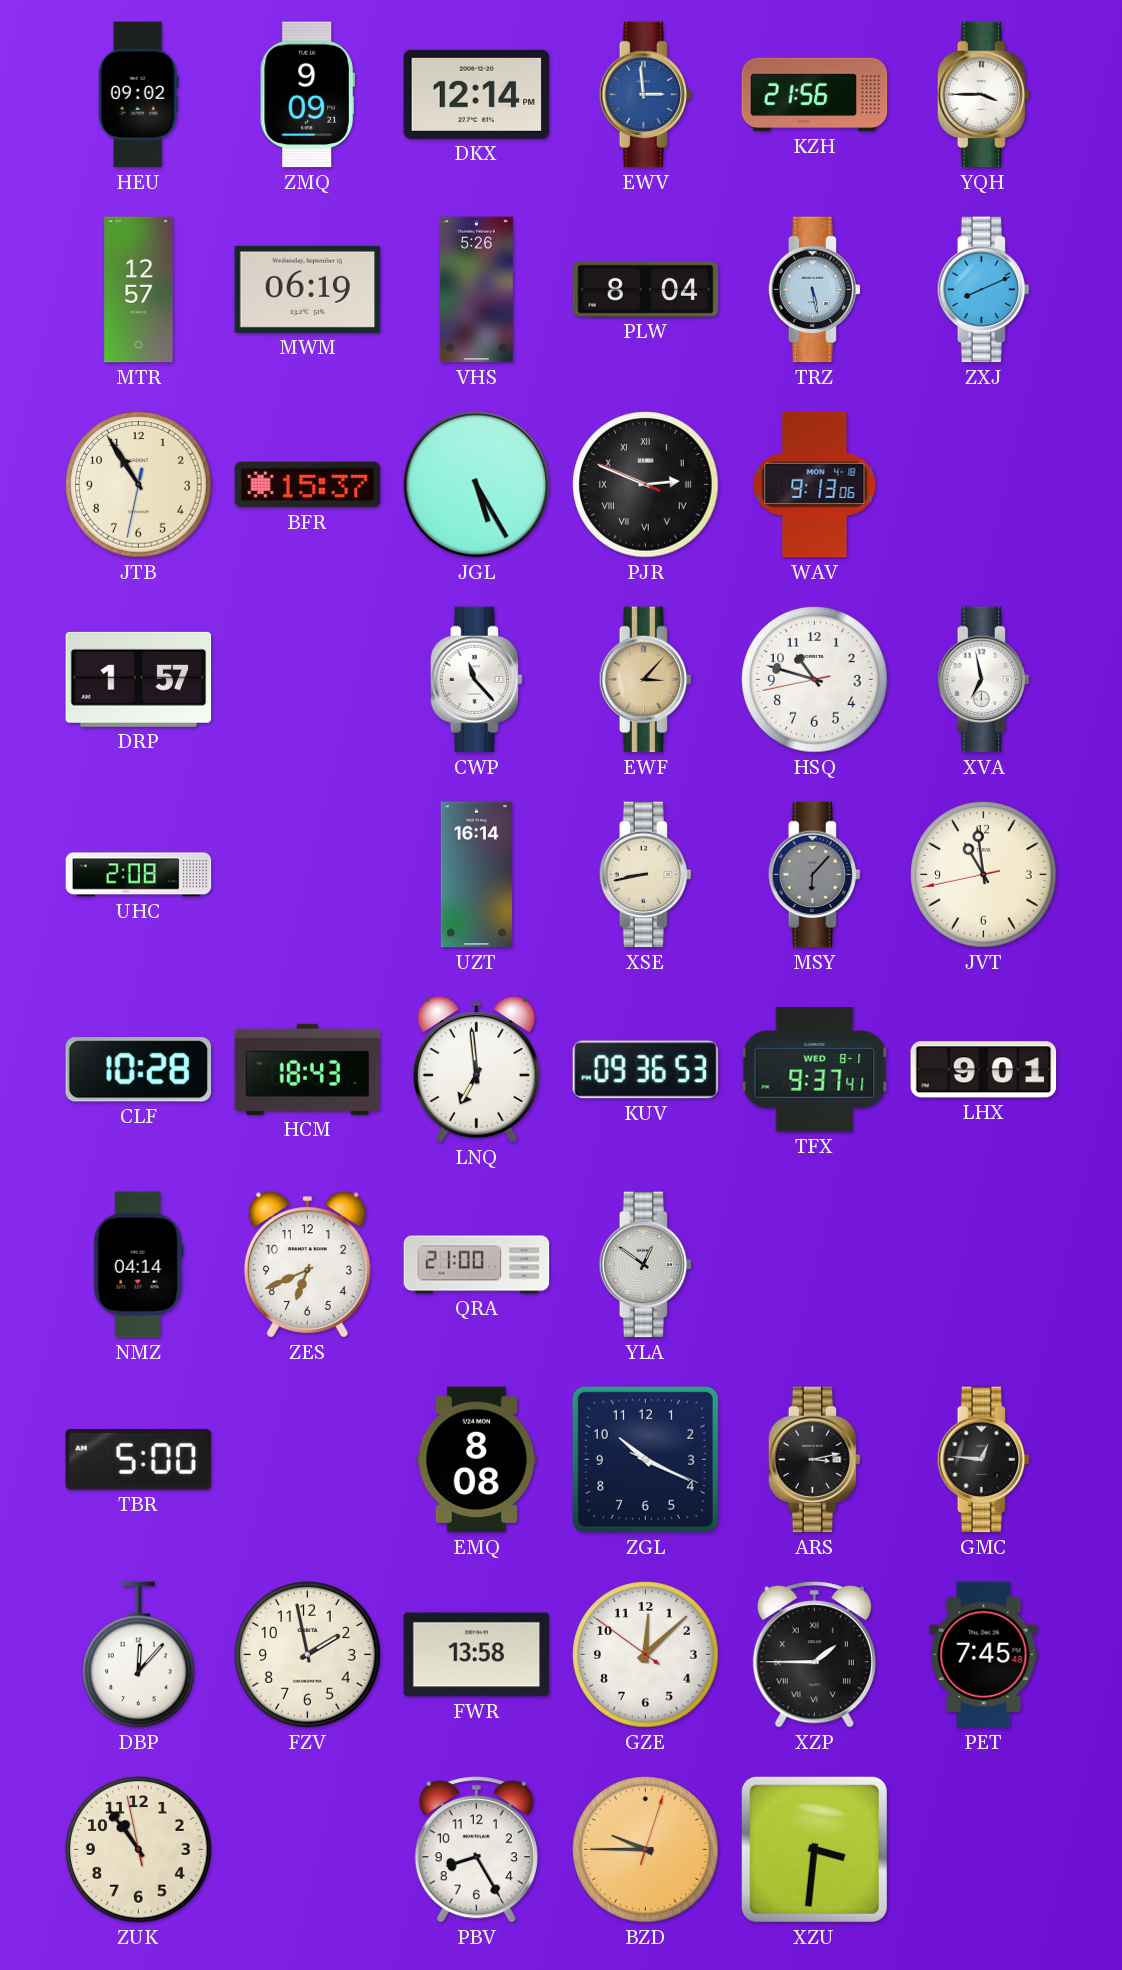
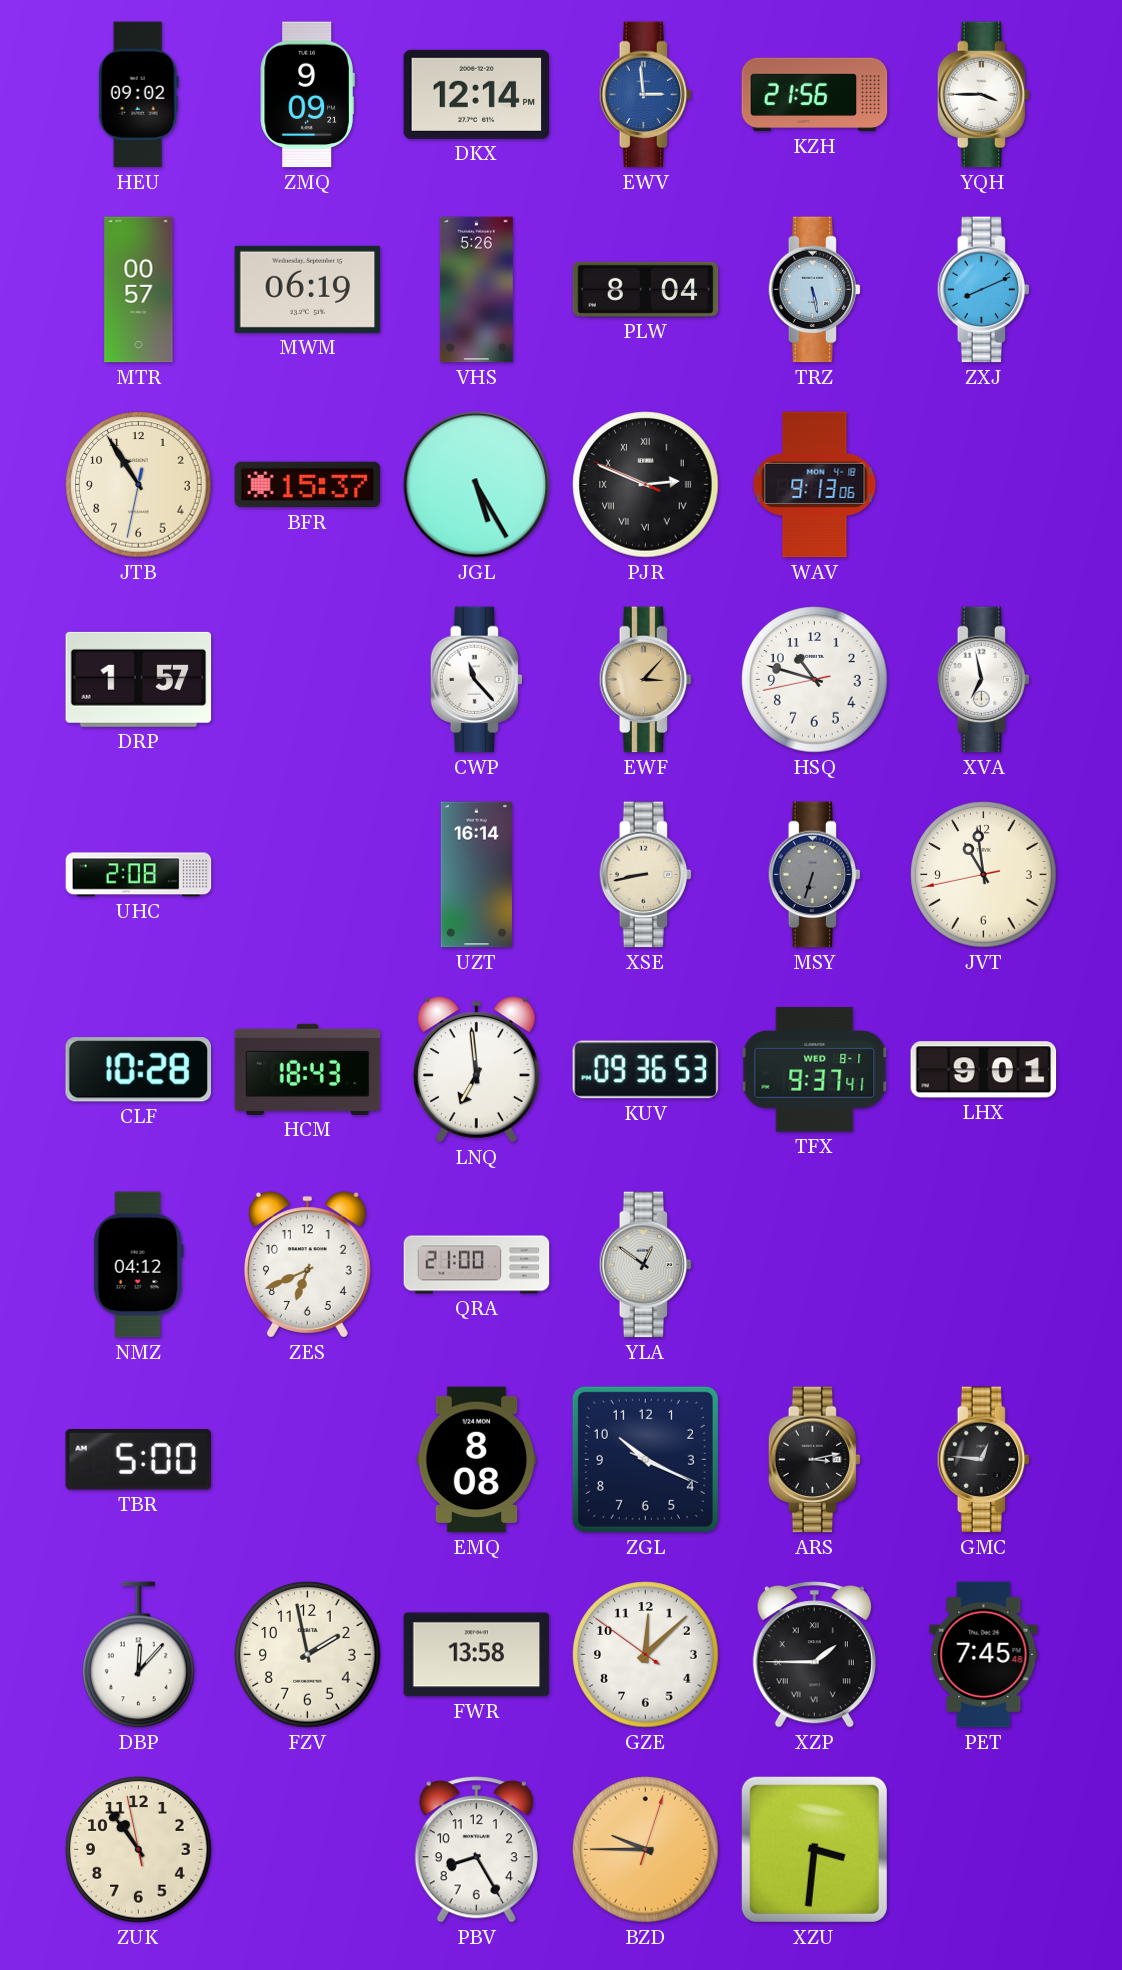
MTR: 12:57 -> 00:57 (139, 290)
MSY: 6:07 -> 6:33 (815, 875)
NMZ: 04:14 -> 04:12 (138, 1265)
